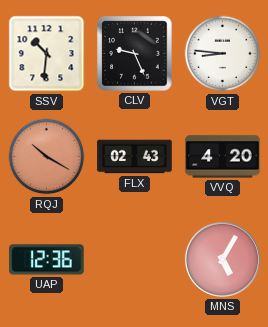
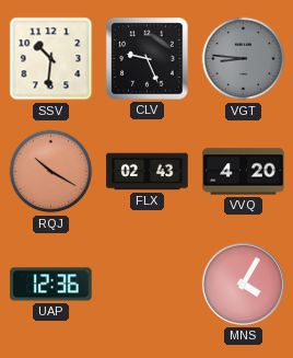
VGT dial: white -> grey (244, 59)
MNS: 5:05 -> 4:05 (243, 284)
